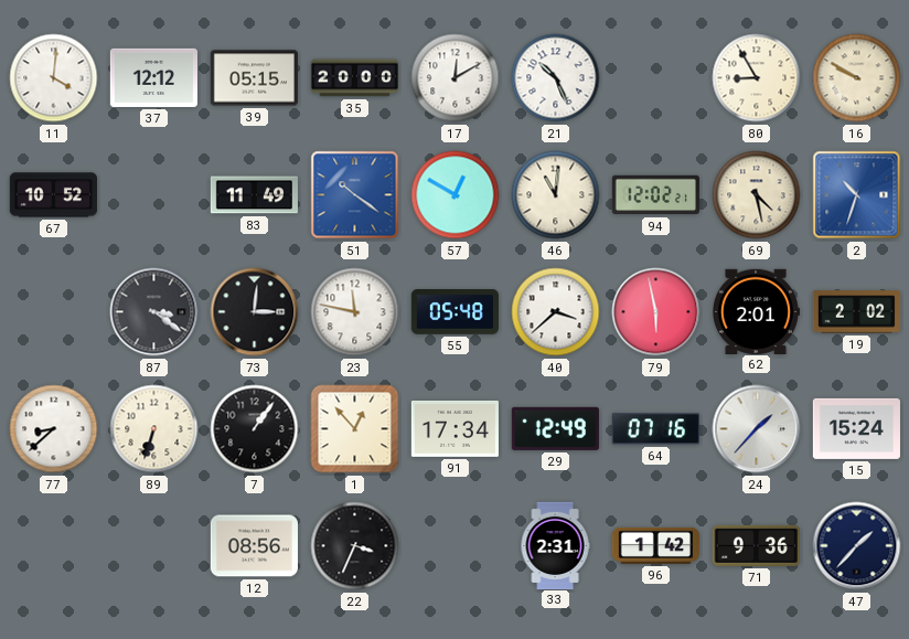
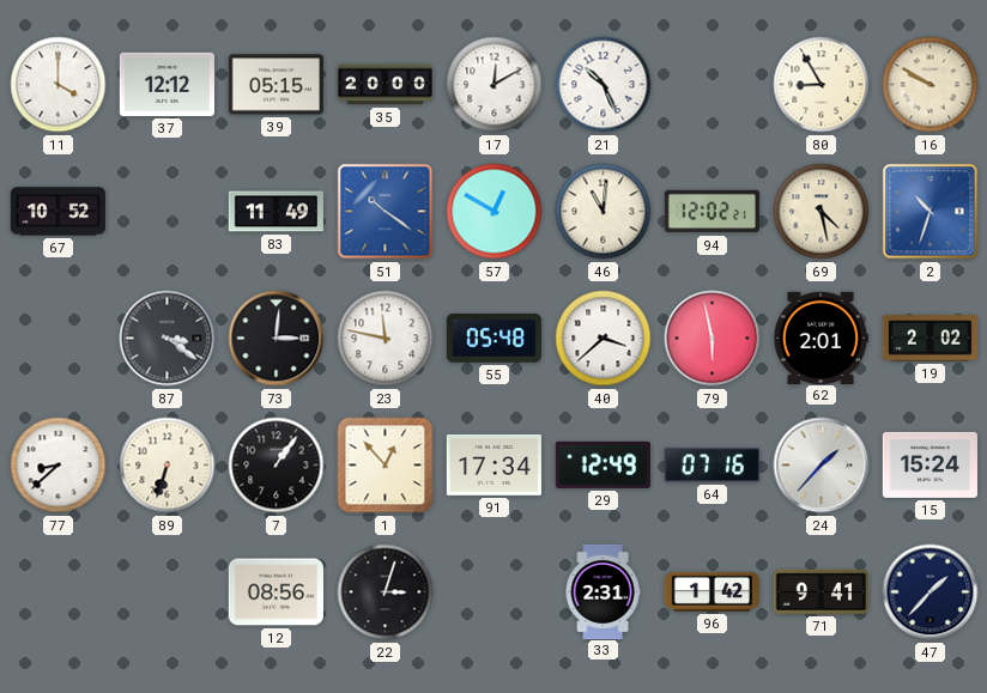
11: 4:01 -> 4:00 (59, 85)
22: 3:34 -> 3:03 (386, 592)
71: 9:36 -> 9:41 (821, 591)
